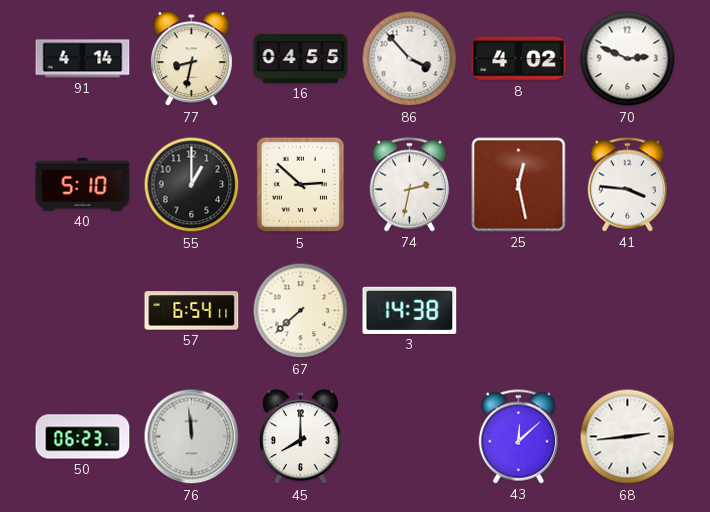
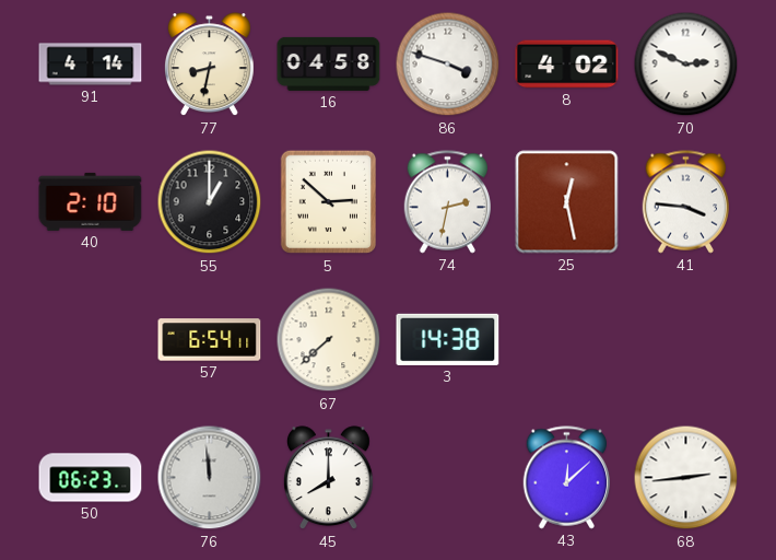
16: 04:55 -> 04:58 (329, 63)
86: 3:53 -> 3:48 (448, 65)
40: 5:10 -> 2:10 (91, 201)
